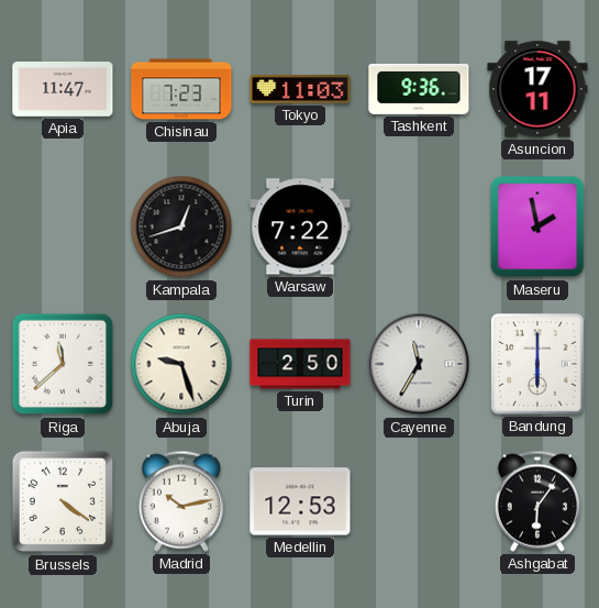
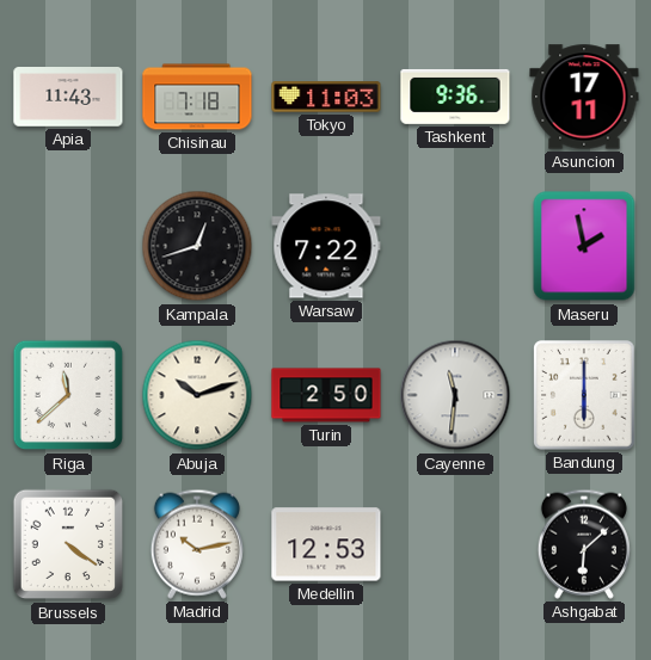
Apia: 11:47 -> 11:43 (68, 97)
Chisinau: 7:23 -> 7:18 (197, 97)
Abuja: 9:27 -> 10:12 (197, 395)
Cayenne: 11:35 -> 11:31 (455, 395)
Ashgabat: 6:06 -> 6:08 (584, 544)
